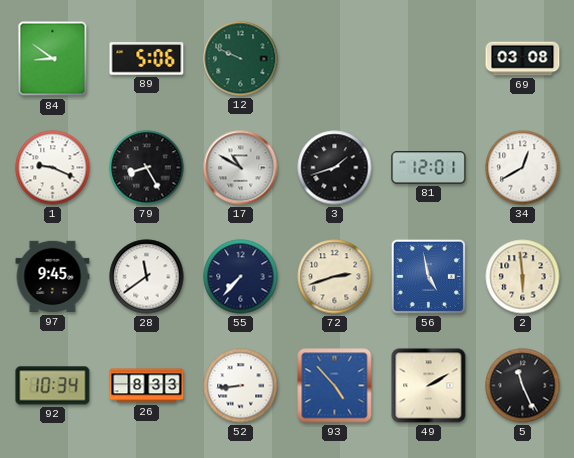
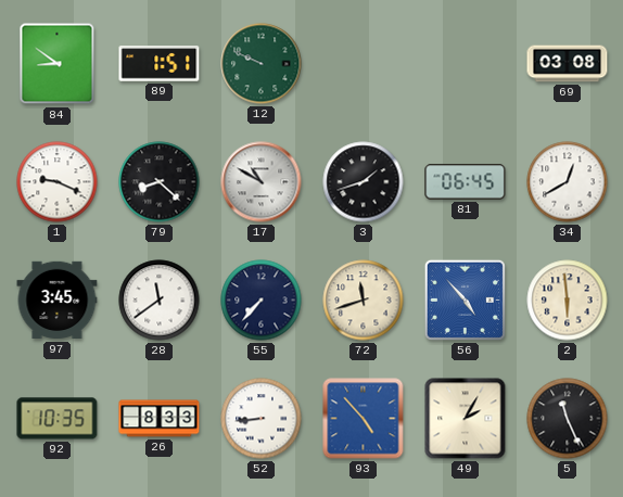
89: 5:06 -> 1:51 (160, 64)
79: 8:25 -> 8:22 (160, 182)
81: 12:01 -> 06:45 (466, 182)
97: 9:45 -> 3:45 (58, 301)
72: 2:42 -> 11:42 (364, 301)
56: 4:58 -> 4:53 (465, 300)
92: 10:34 -> 10:35 (58, 419)
49: 2:10 -> 2:05 (466, 419)
